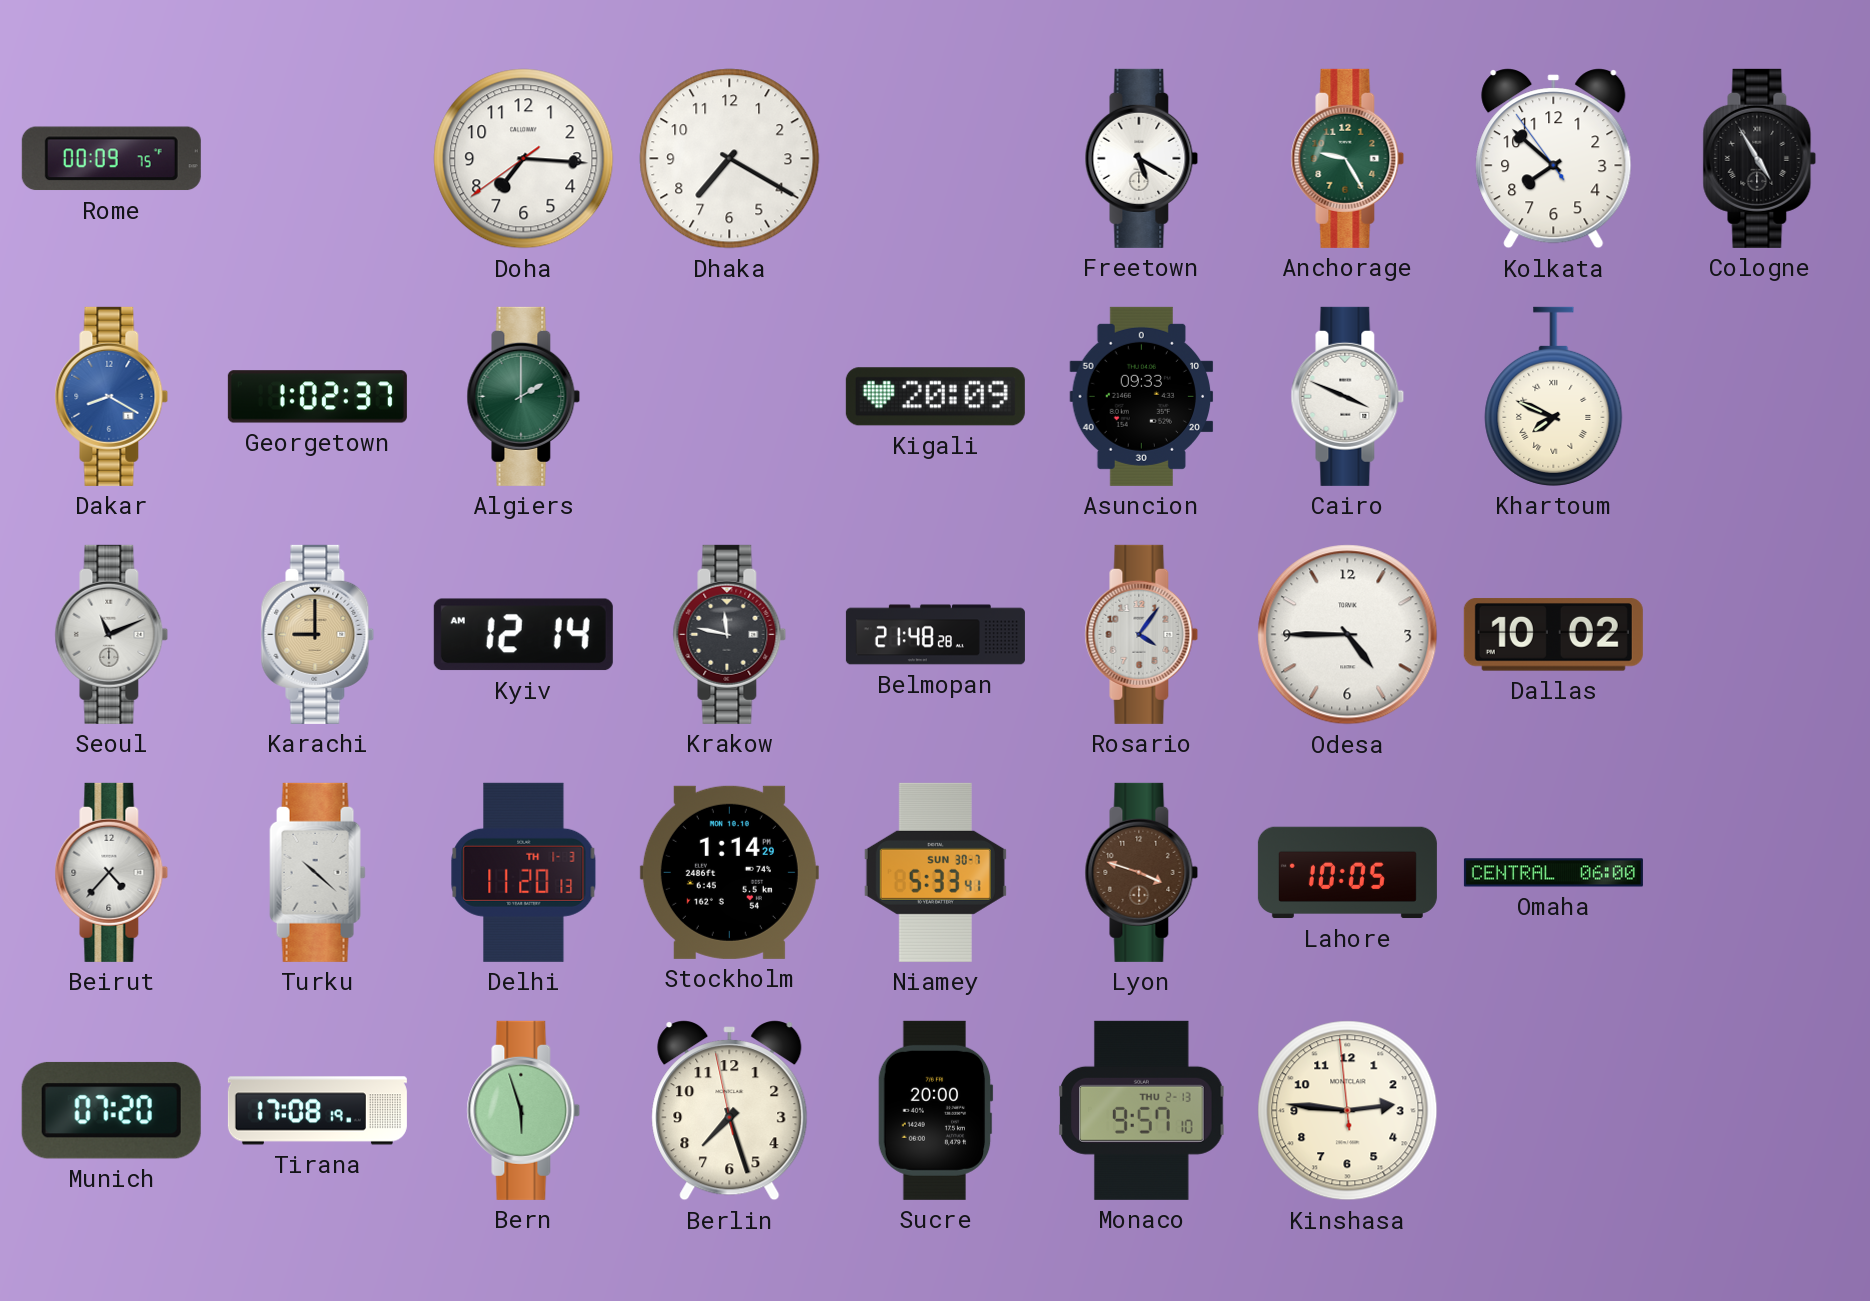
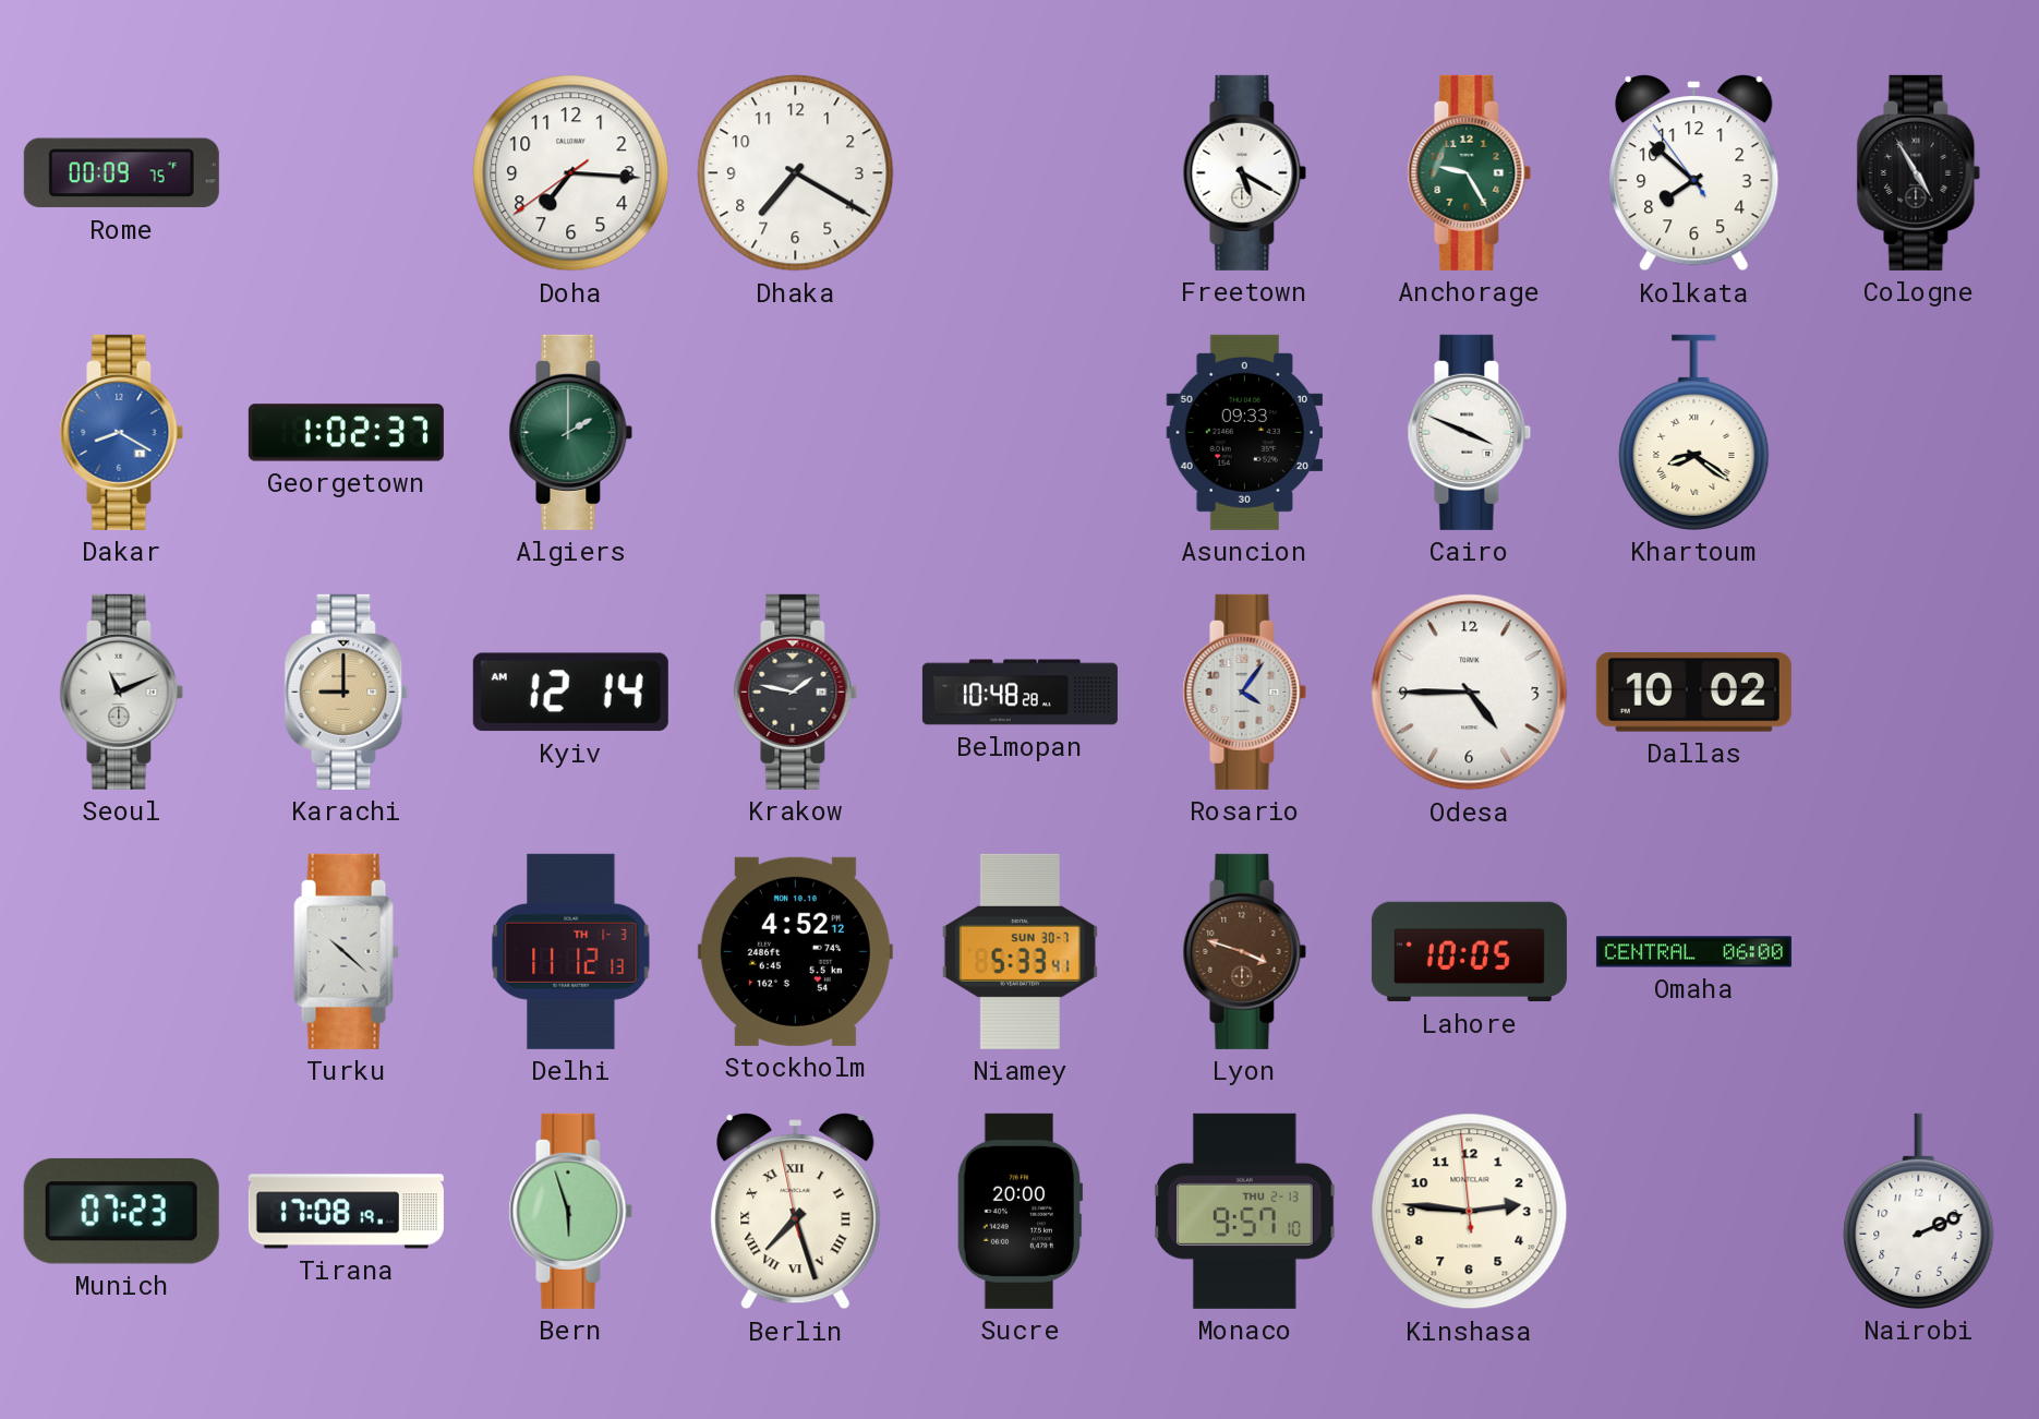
Kigali: 20:09 -> none (935, 397)
Khartoum: 7:49 -> 8:21 (1694, 432)
Krakow: 11:47 -> 1:47 (796, 692)
Belmopan: 21:48 -> 10:48 (1019, 693)
Beirut: 4:37 -> none (112, 872)
Delhi: 11:20 -> 11:12 (571, 951)
Stockholm: 1:14 -> 4:52 (795, 951)
Munich: 07:20 -> 07:23 (121, 1211)
Berlin numerals: Arabic -> Roman (796, 1212)
Nairobi: none -> 2:11 (1919, 1211)
